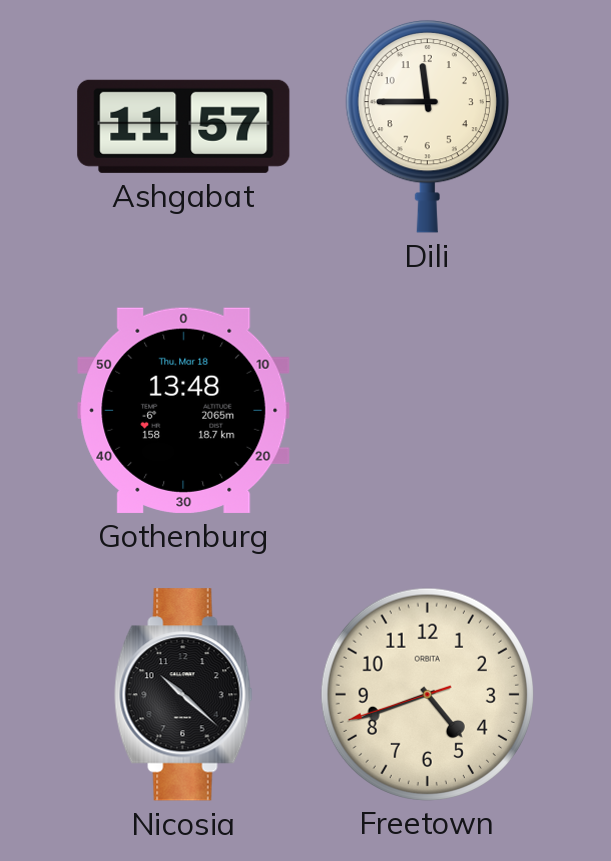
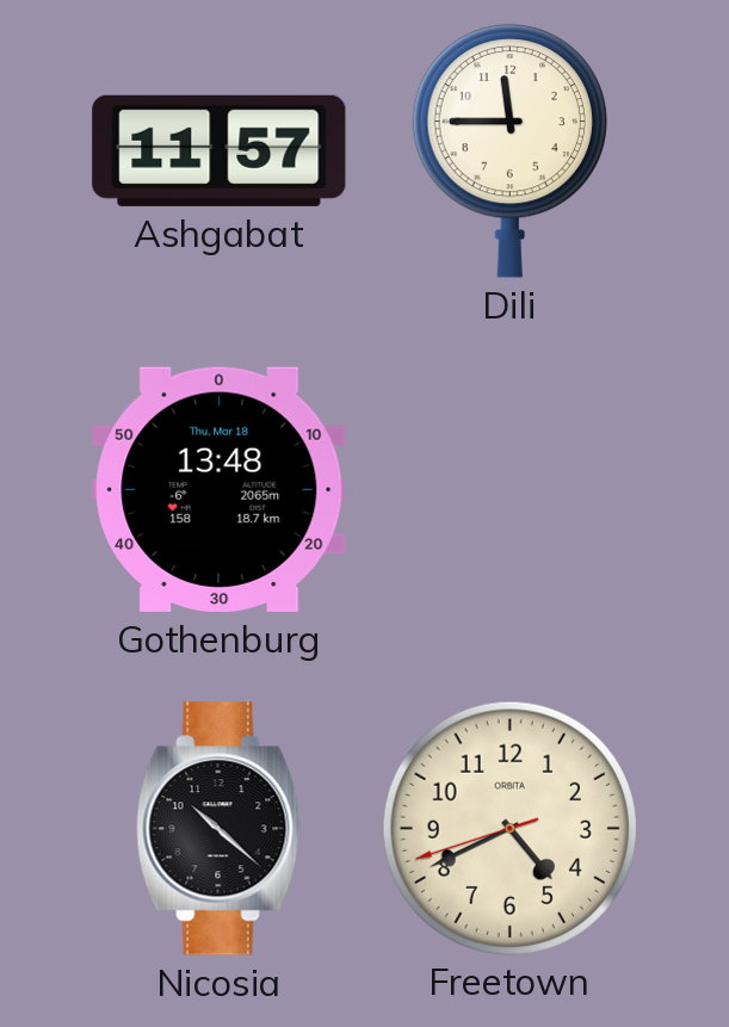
Freetown: 4:41 -> 4:40 (509, 828)
